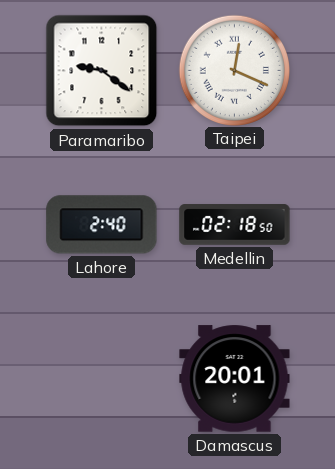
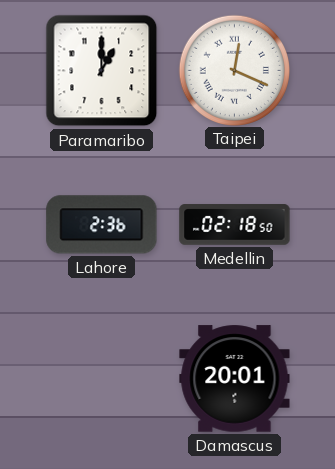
Paramaribo: 9:21 -> 1:00 (102, 71)
Lahore: 2:40 -> 2:36 (102, 225)
